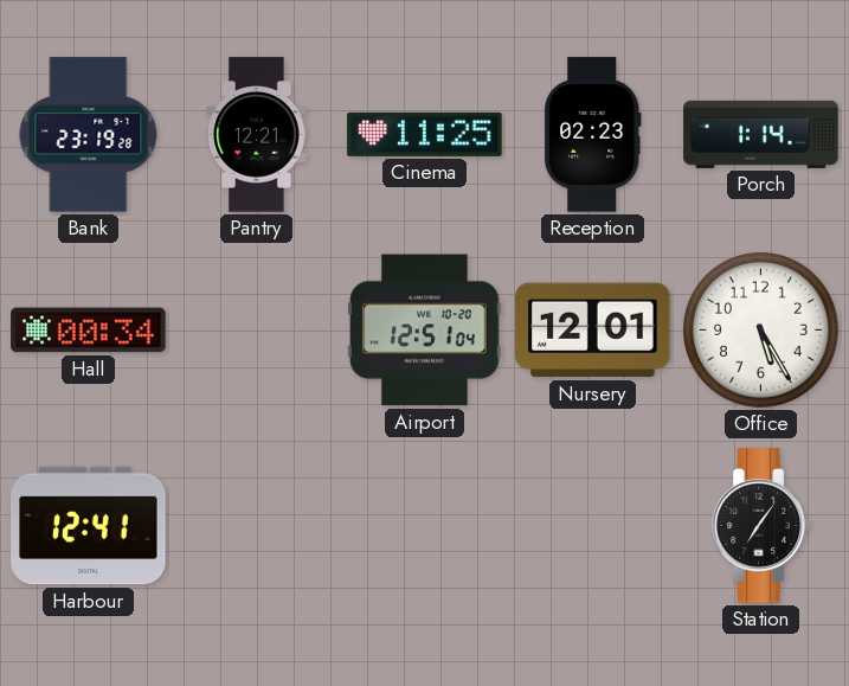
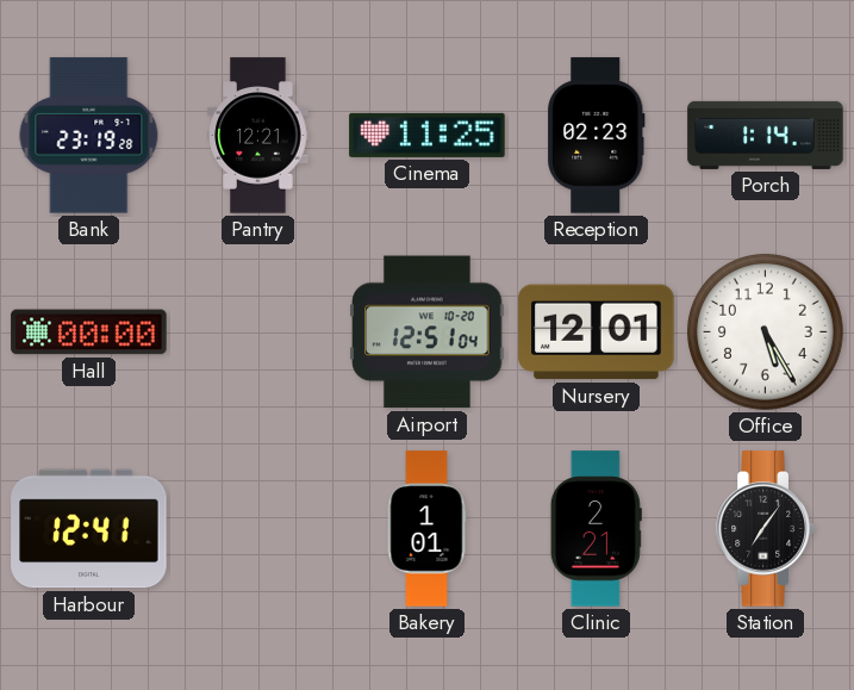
Hall: 00:34 -> 00:00 (89, 332)
Bakery: none -> 1:01 (426, 529)
Clinic: none -> 2:21 (596, 529)
